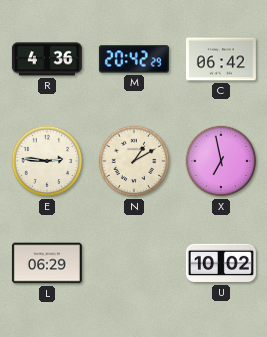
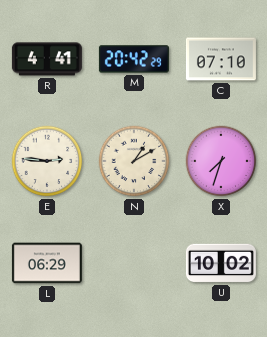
R: 4:36 -> 4:41 (47, 59)
C: 06:42 -> 07:10 (221, 59)
X: 6:58 -> 7:33 (221, 161)
